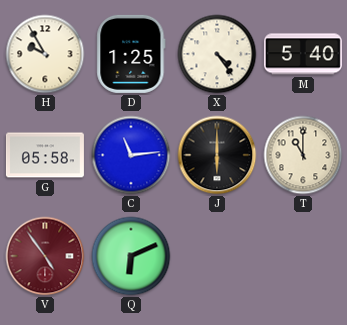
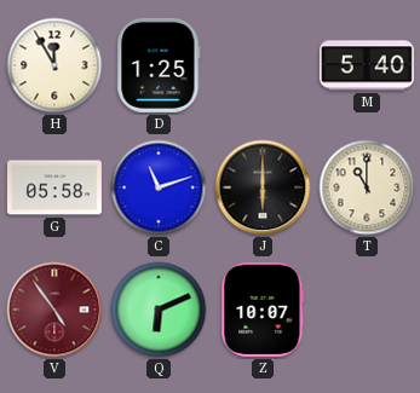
H: 9:55 -> 11:55 (54, 65)
X: 4:24 -> none (217, 54)
C: 11:14 -> 11:12 (159, 187)
Z: none -> 10:07 (263, 310)
